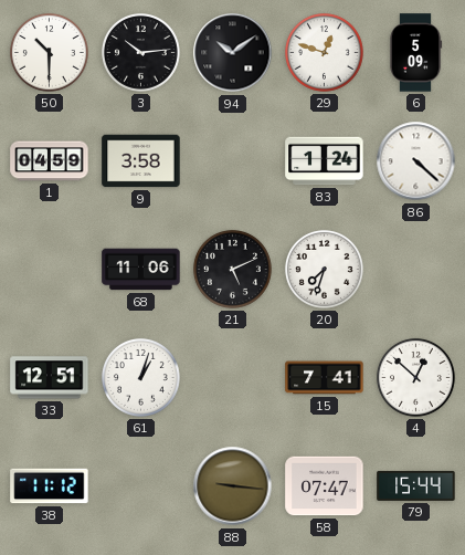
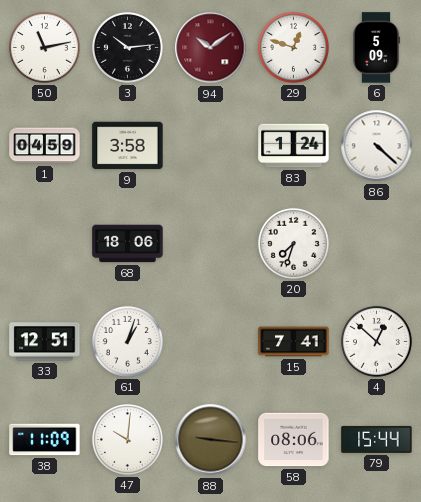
50: 10:30 -> 11:13 (44, 47)
94 dial: black -> burgundy (211, 48)
68: 11:06 -> 18:06 (128, 244)
21: 5:11 -> none (232, 269)
38: 11:12 -> 11:09 (45, 440)
47: none -> 10:01 (127, 439)
58: 07:47 -> 08:06 (294, 440)
